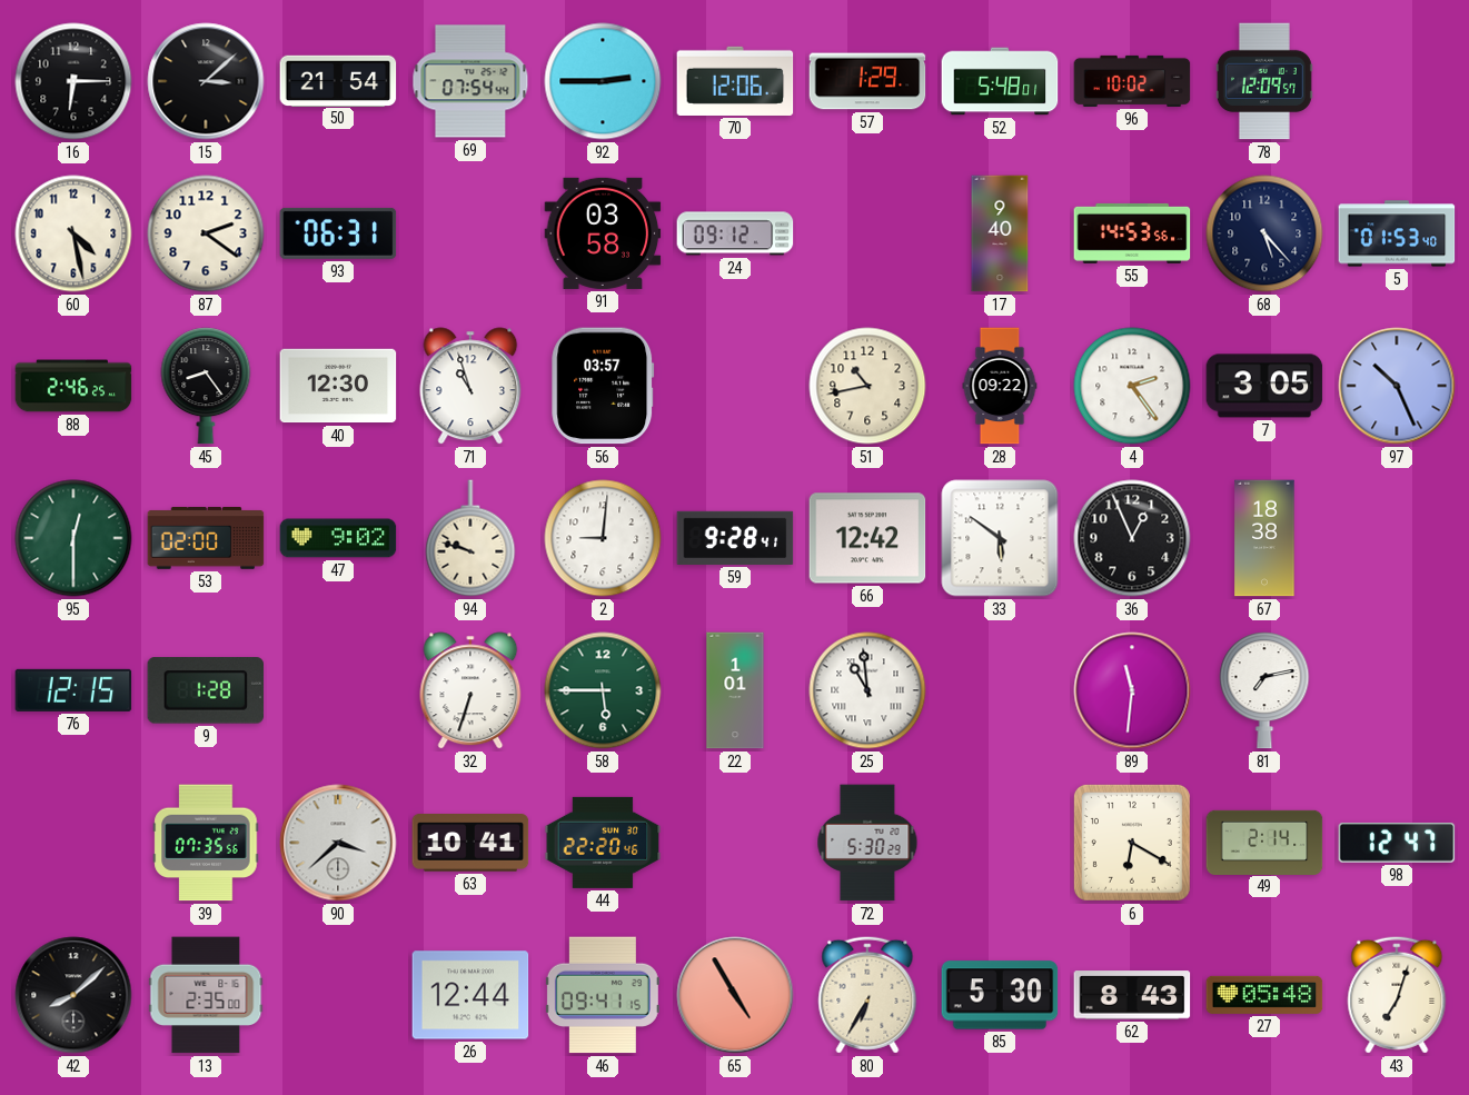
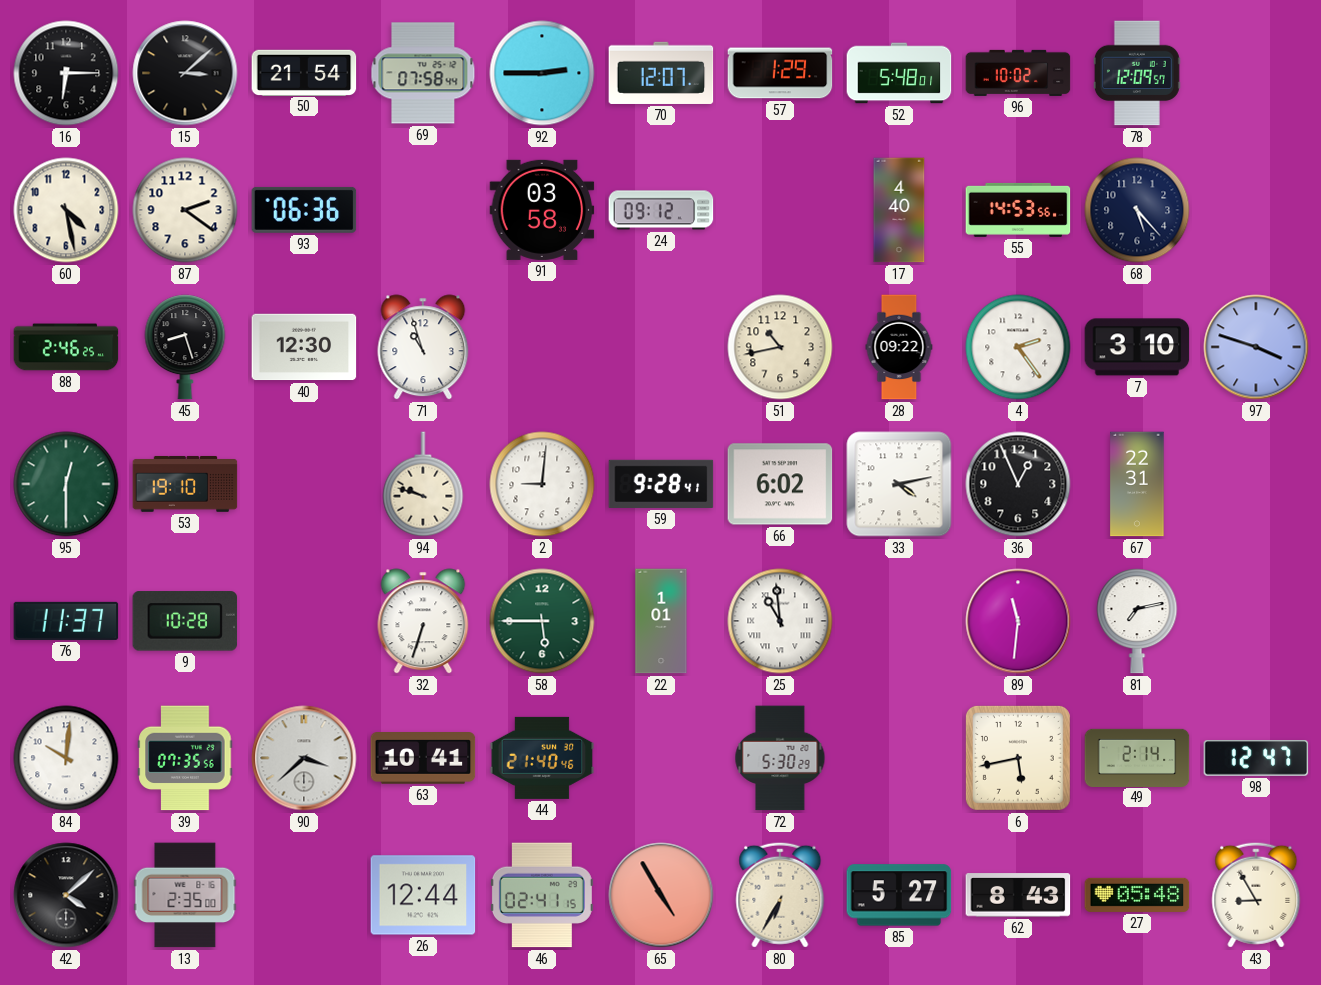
69: 07:54 -> 07:58 (423, 73)
70: 12:06 -> 12:07 (661, 73)
93: 06:31 -> 06:36 (304, 210)
17: 9:40 -> 4:40 (899, 210)
5: 01:53 -> none (1397, 233)
45: 8:24 -> 8:27 (185, 347)
56: 03:57 -> none (603, 386)
7: 3:05 -> 3:10 (1137, 347)
97: 10:26 -> 3:48 (1256, 347)
53: 02:00 -> 19:10 (185, 484)
47: 9:02 -> none (338, 538)
66: 12:42 -> 6:02 (780, 484)
33: 5:51 -> 4:13 (899, 484)
67: 18:38 -> 22:31 (1137, 484)
76: 12:15 -> 11:37 (66, 621)
9: 1:28 -> 10:28 (185, 621)
84: none -> 10:01 (66, 758)
44: 22:20 -> 21:40 (542, 758)
6: 6:20 -> 5:43 (1018, 758)
42: 8:08 -> 4:08 (66, 895)
46: 09:41 -> 02:41 (542, 895)
85: 5:30 -> 5:27 (899, 895)
43: 7:03 -> 8:55 (1256, 895)
